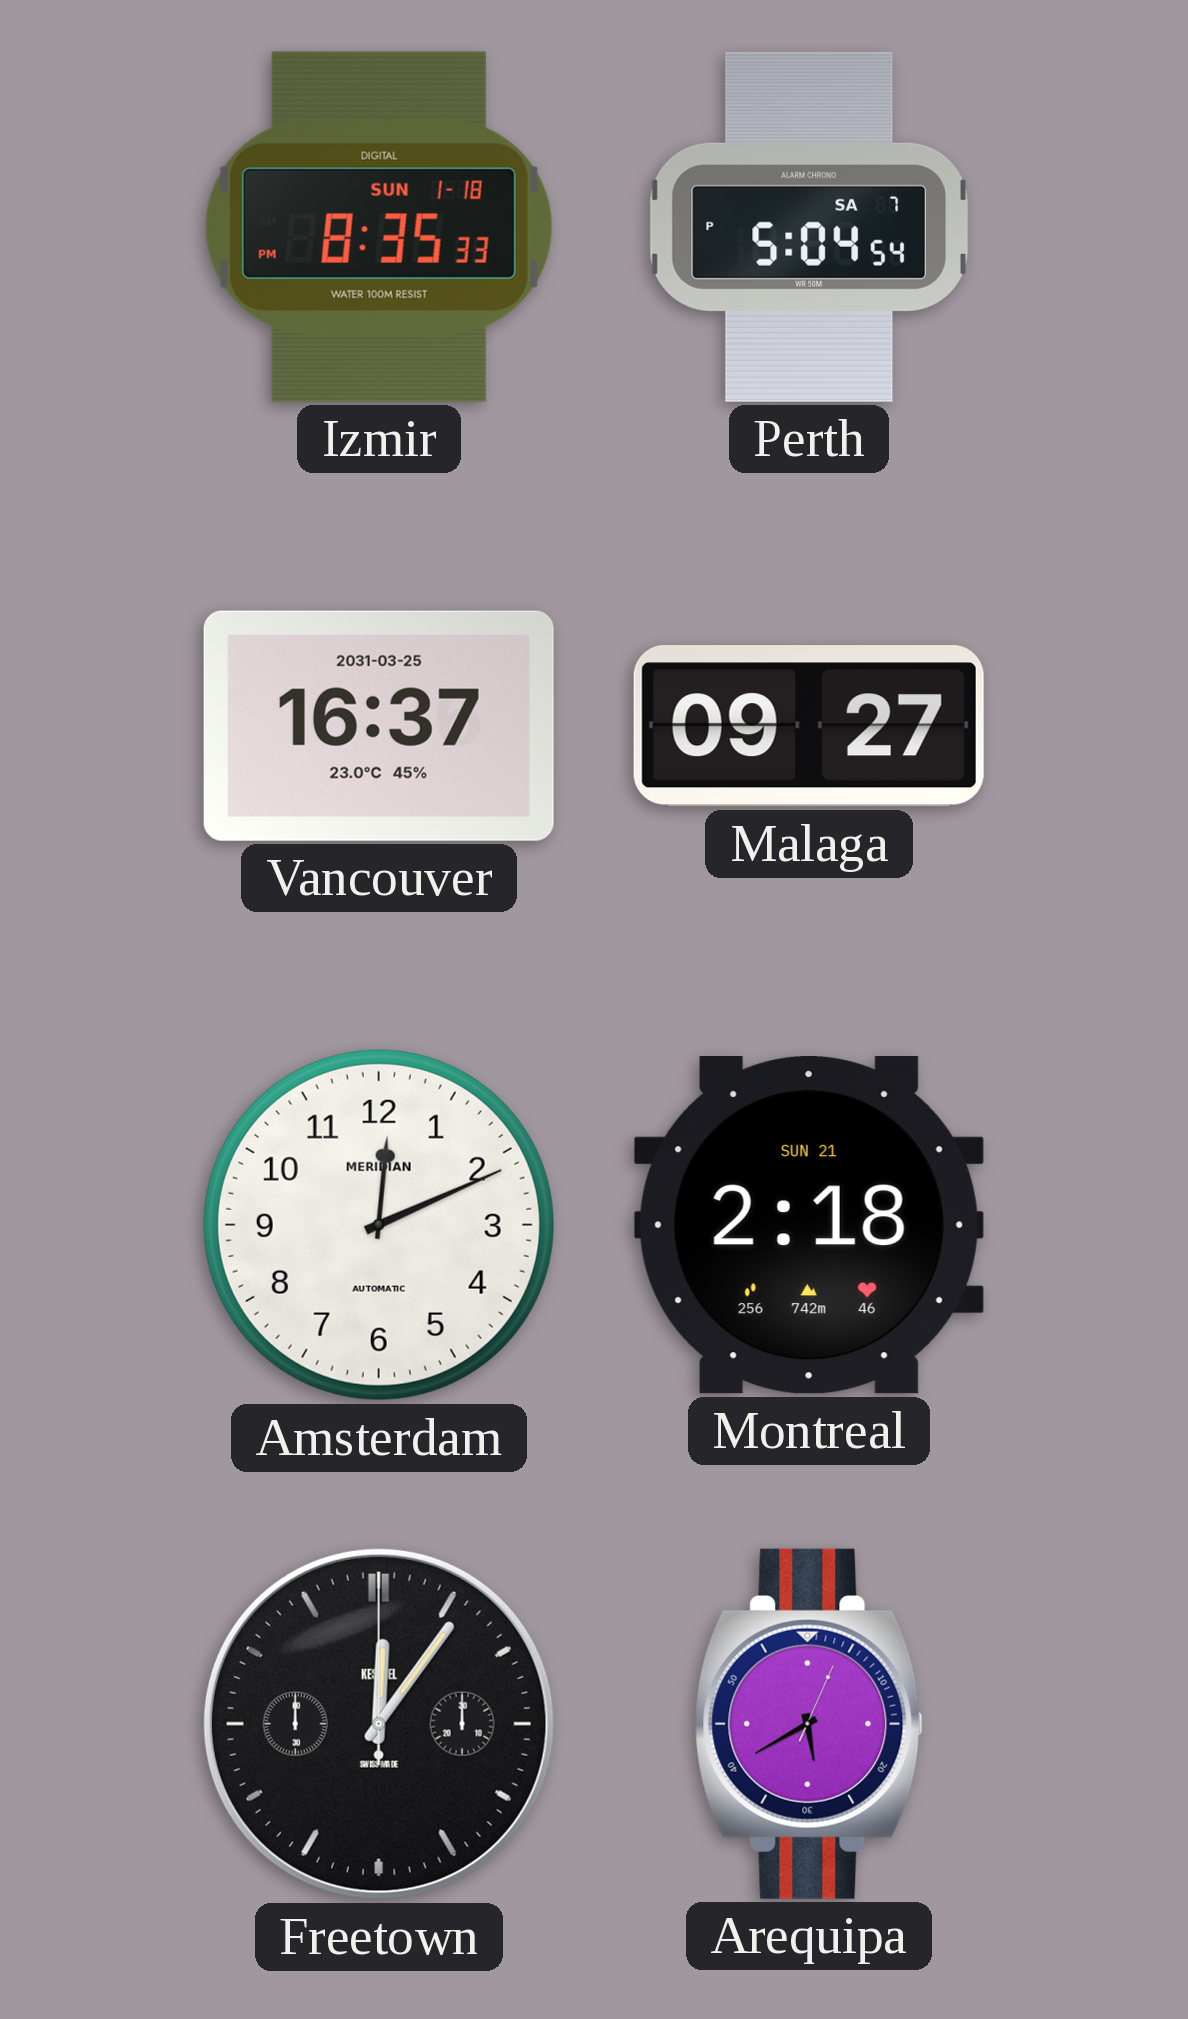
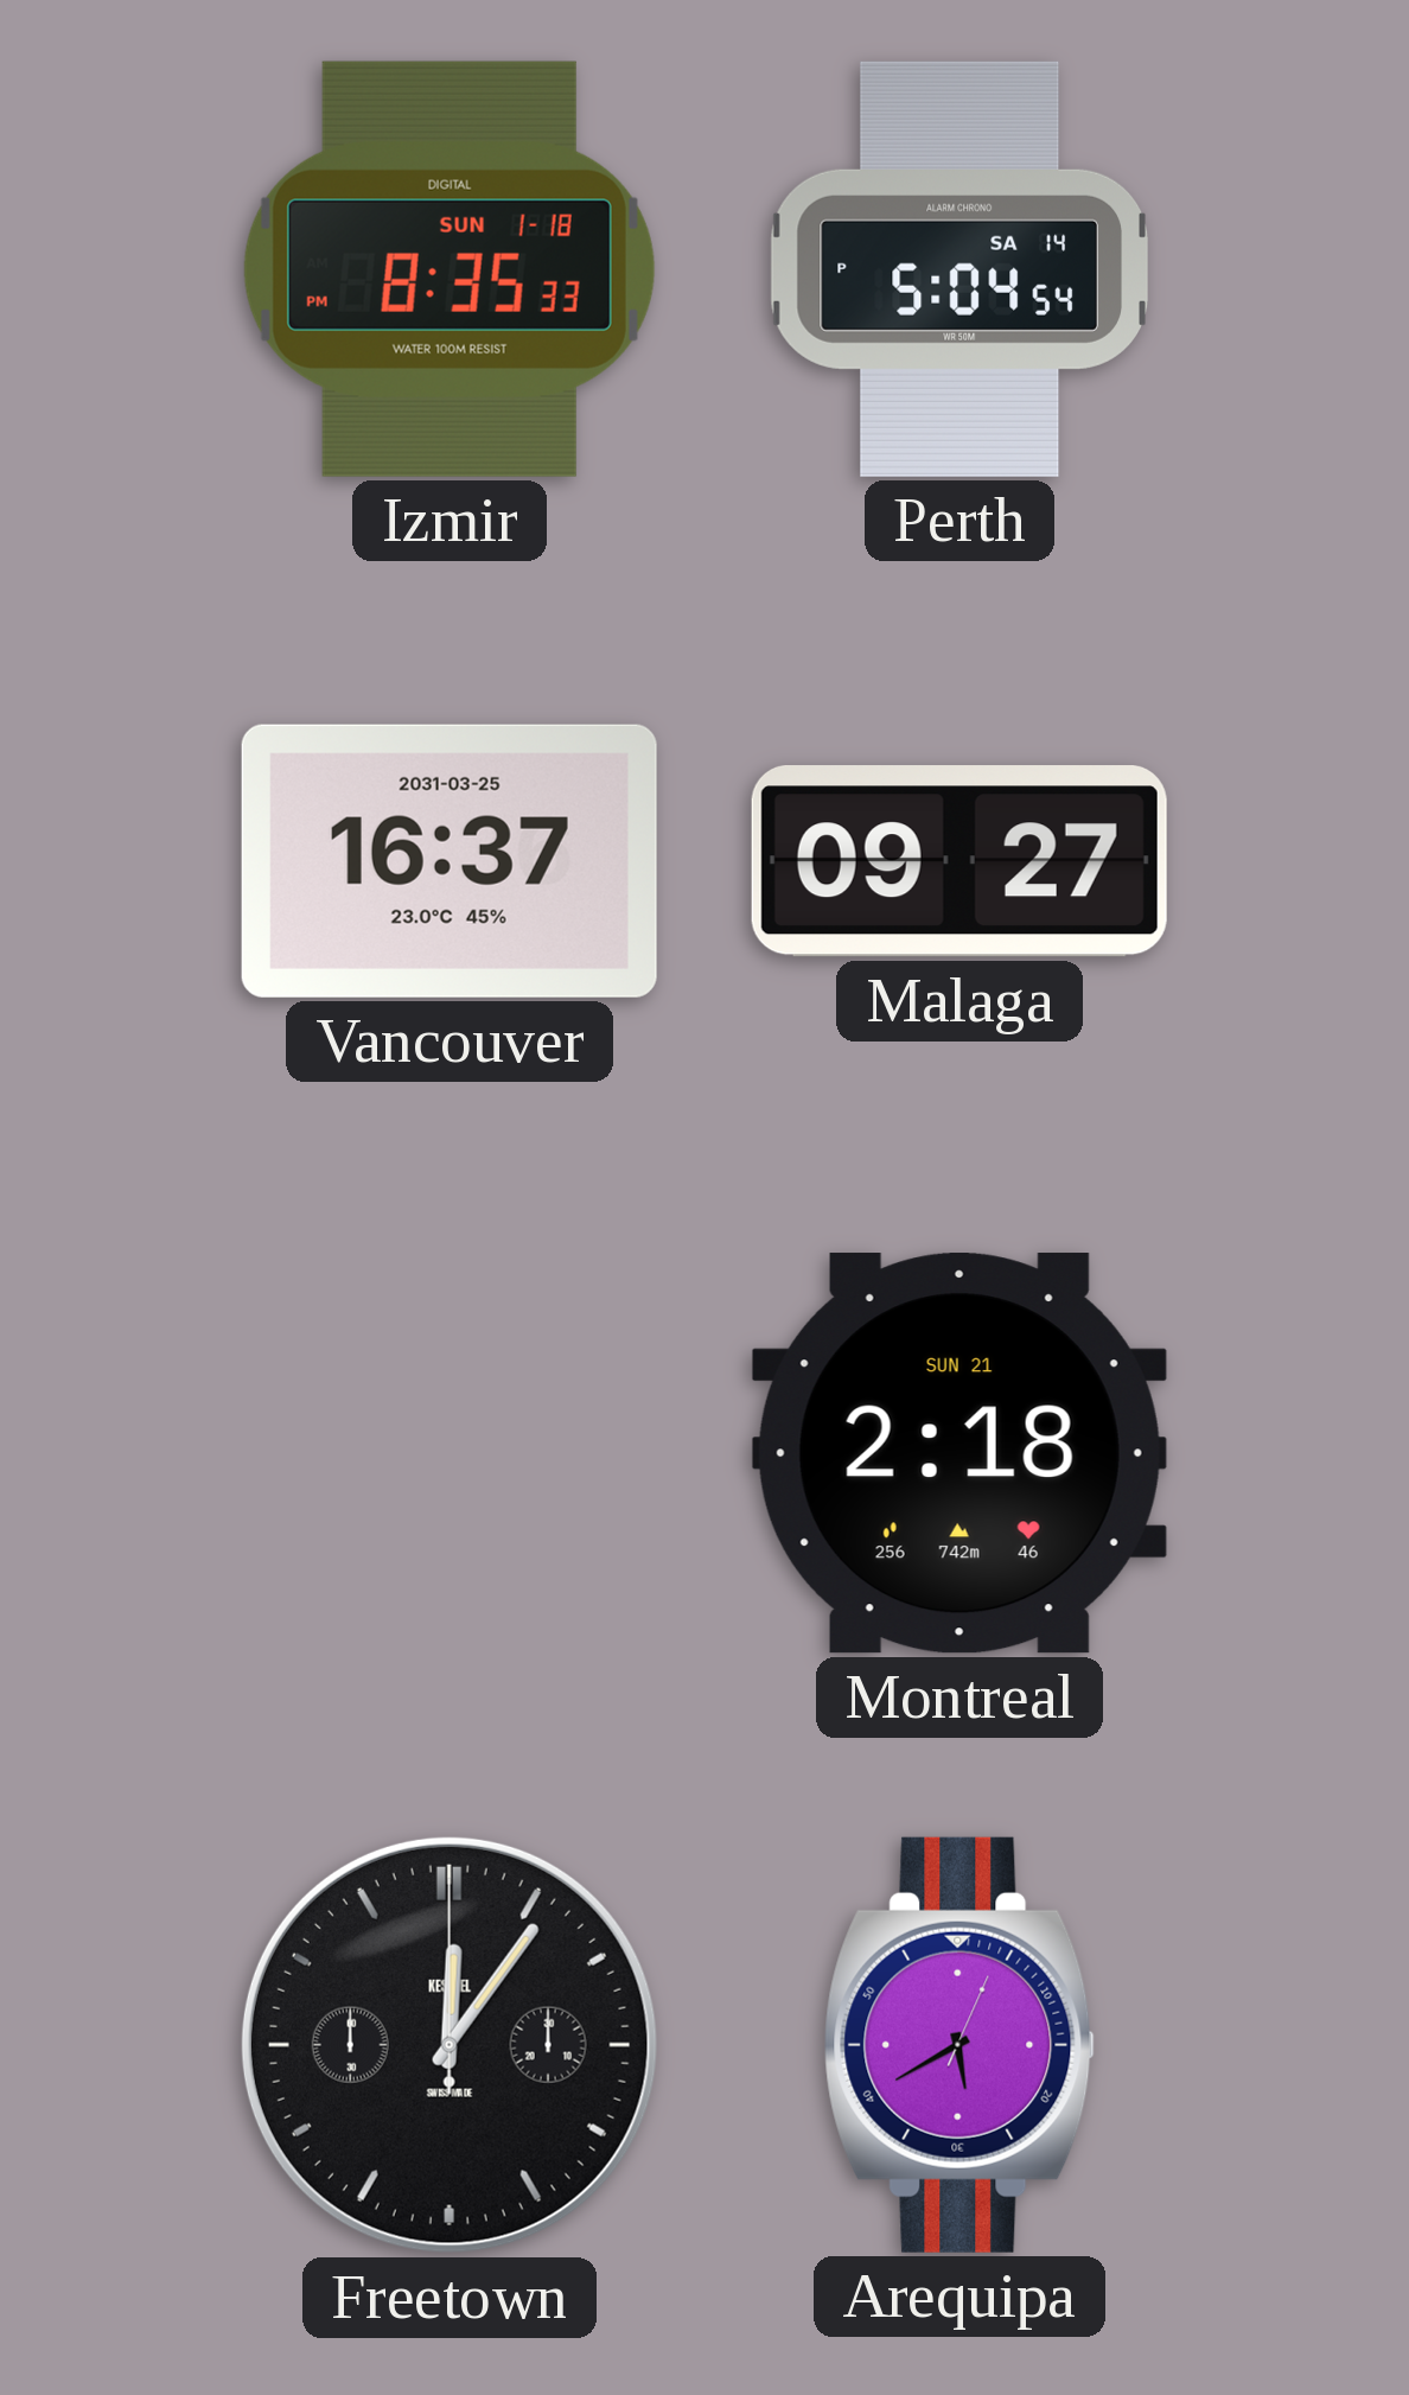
Perth date: SA 7 -> SA 14 (959, 269)
Amsterdam: 12:11 -> none (379, 1225)
